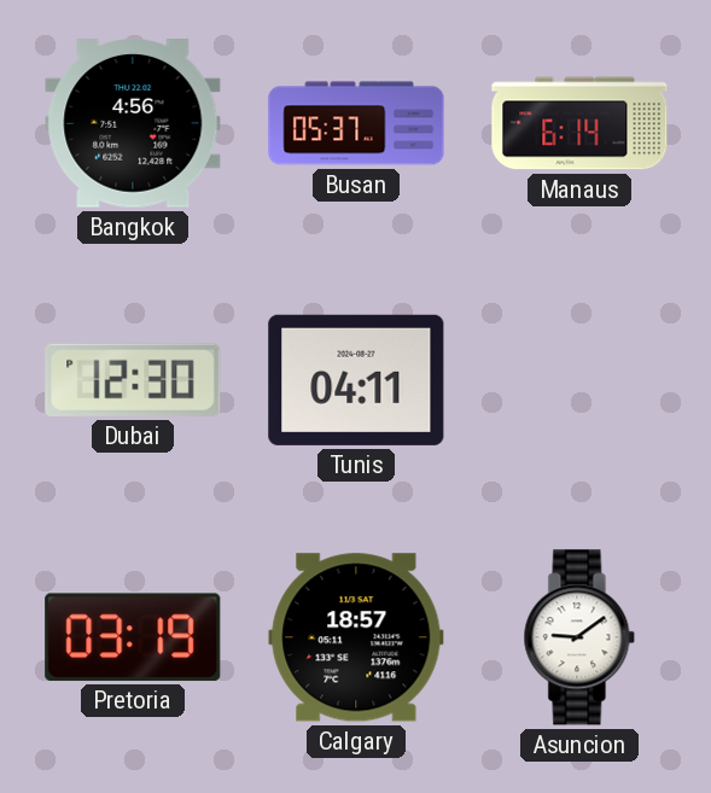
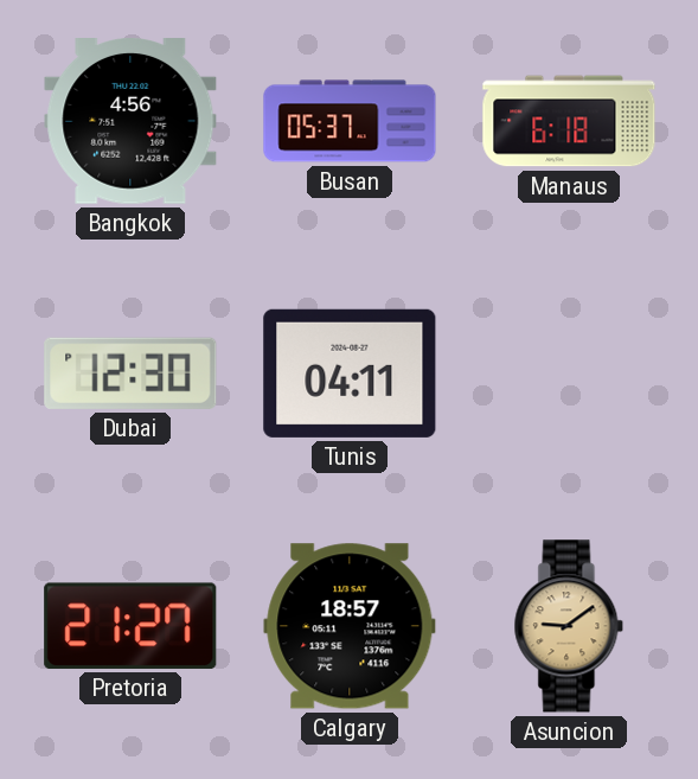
Manaus: 6:14 -> 6:18 (569, 121)
Pretoria: 03:19 -> 21:27 (130, 626)
Asuncion dial: white -> champagne (569, 626)
